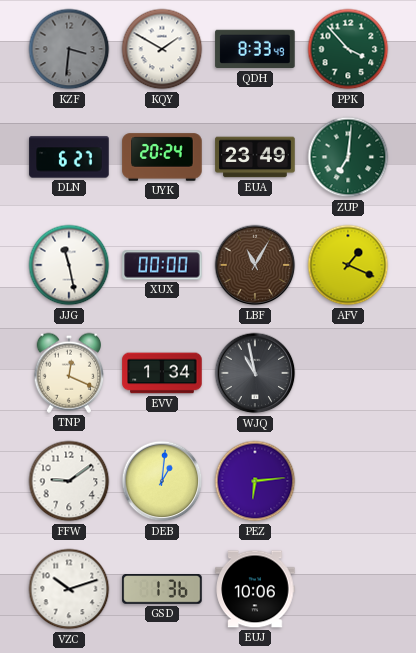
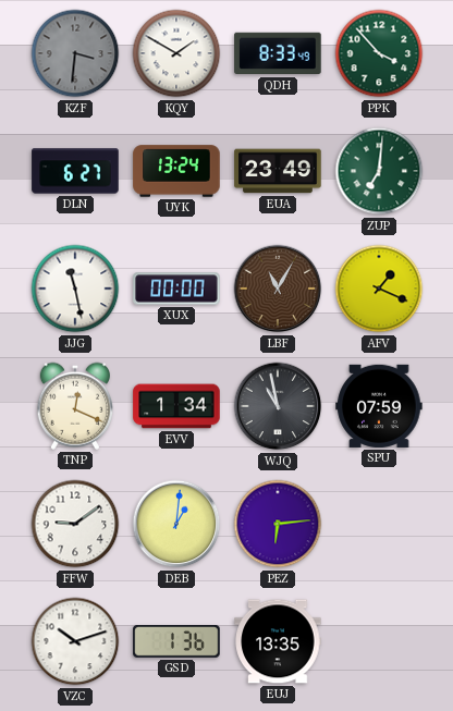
UYK: 20:24 -> 13:24 (176, 171)
SPU: none -> 07:59 (379, 406)
EUJ: 10:06 -> 13:35 (278, 641)
